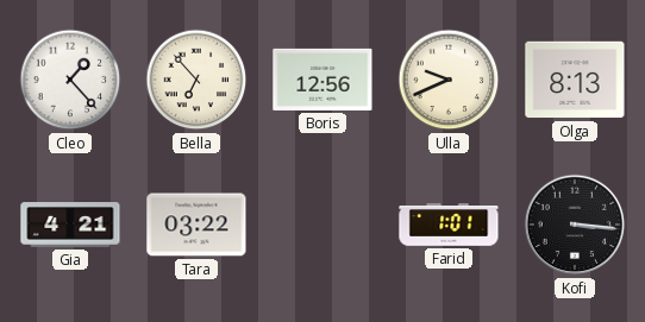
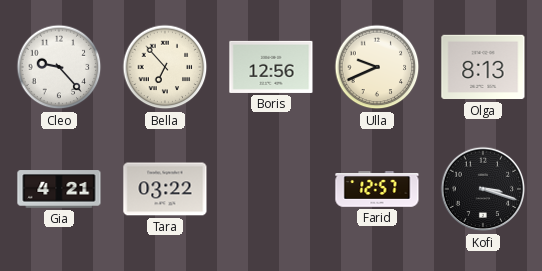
Cleo: 1:23 -> 9:23 (59, 67)
Farid: 1:01 -> 12:57 (377, 189)
Kofi: 3:16 -> 3:18 (483, 189)
